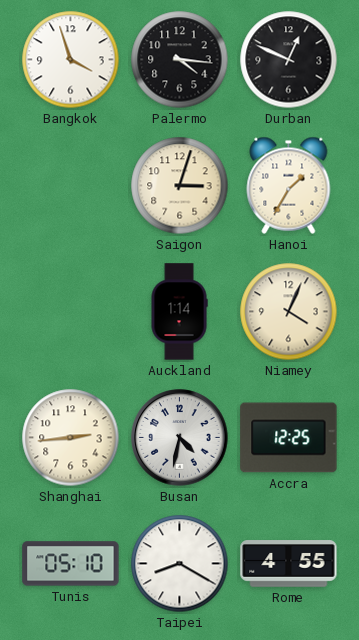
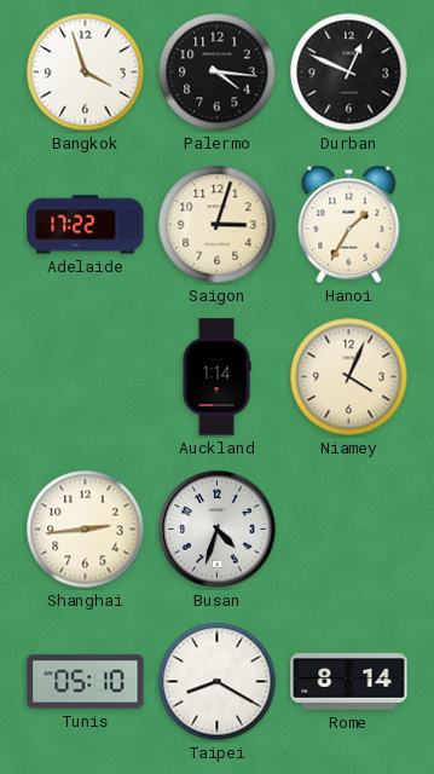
Adelaide: none -> 17:22 (86, 225)
Busan: 4:32 -> 4:33 (218, 530)
Accra: 12:25 -> none (289, 438)
Rome: 4:55 -> 8:14 (349, 682)
